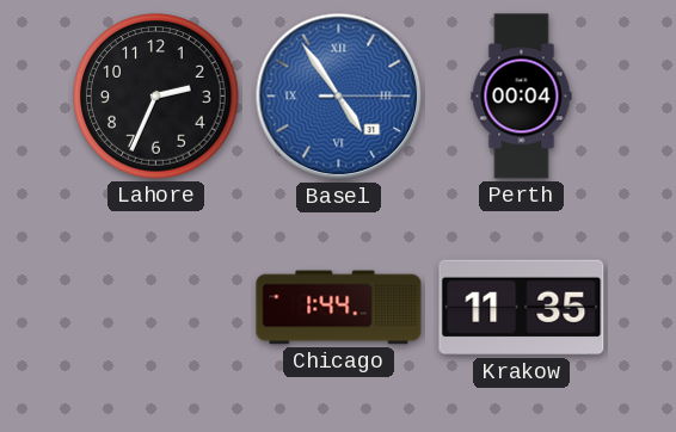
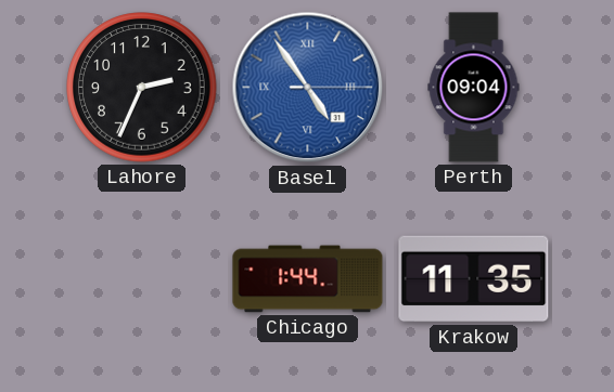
Perth: 00:04 -> 09:04 (474, 88)
